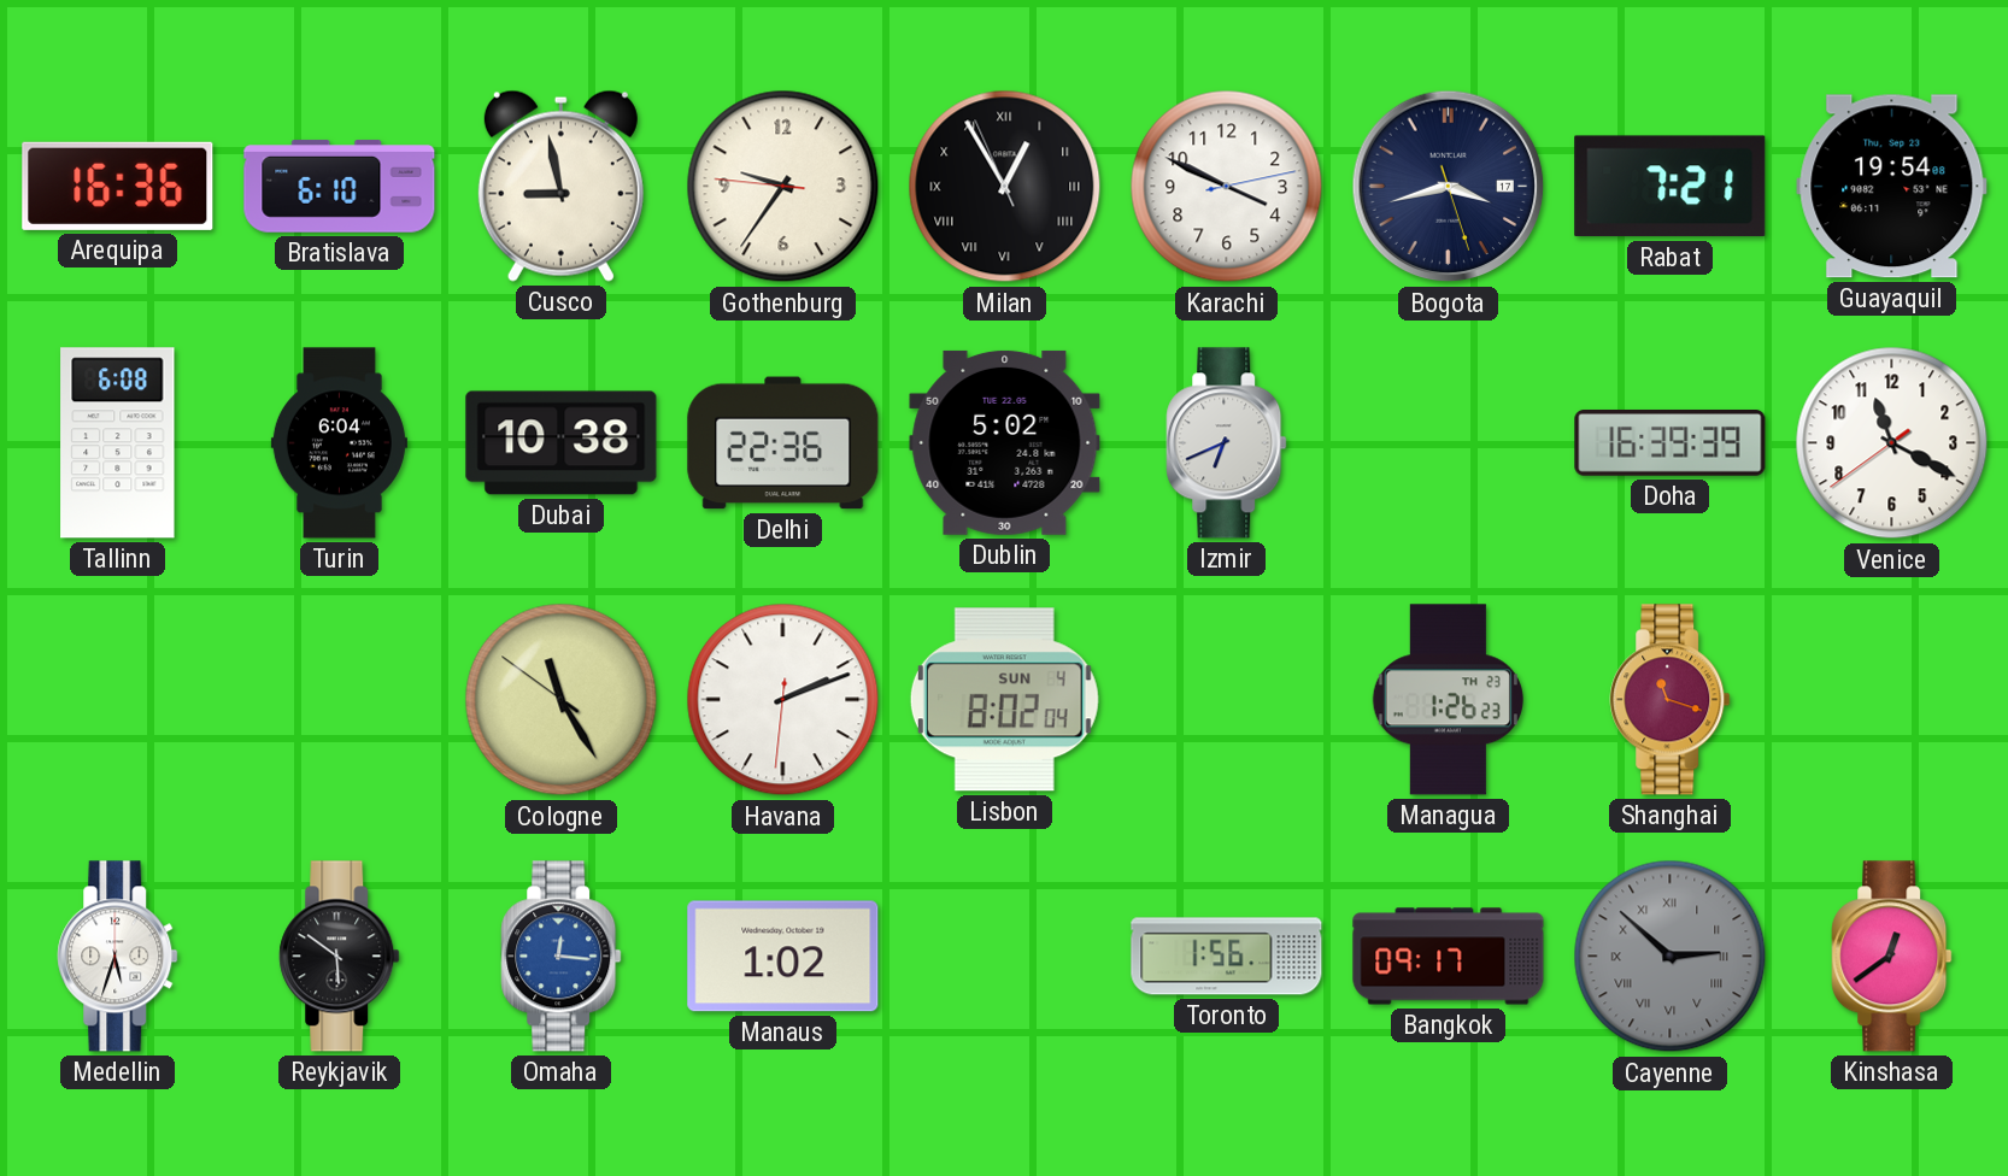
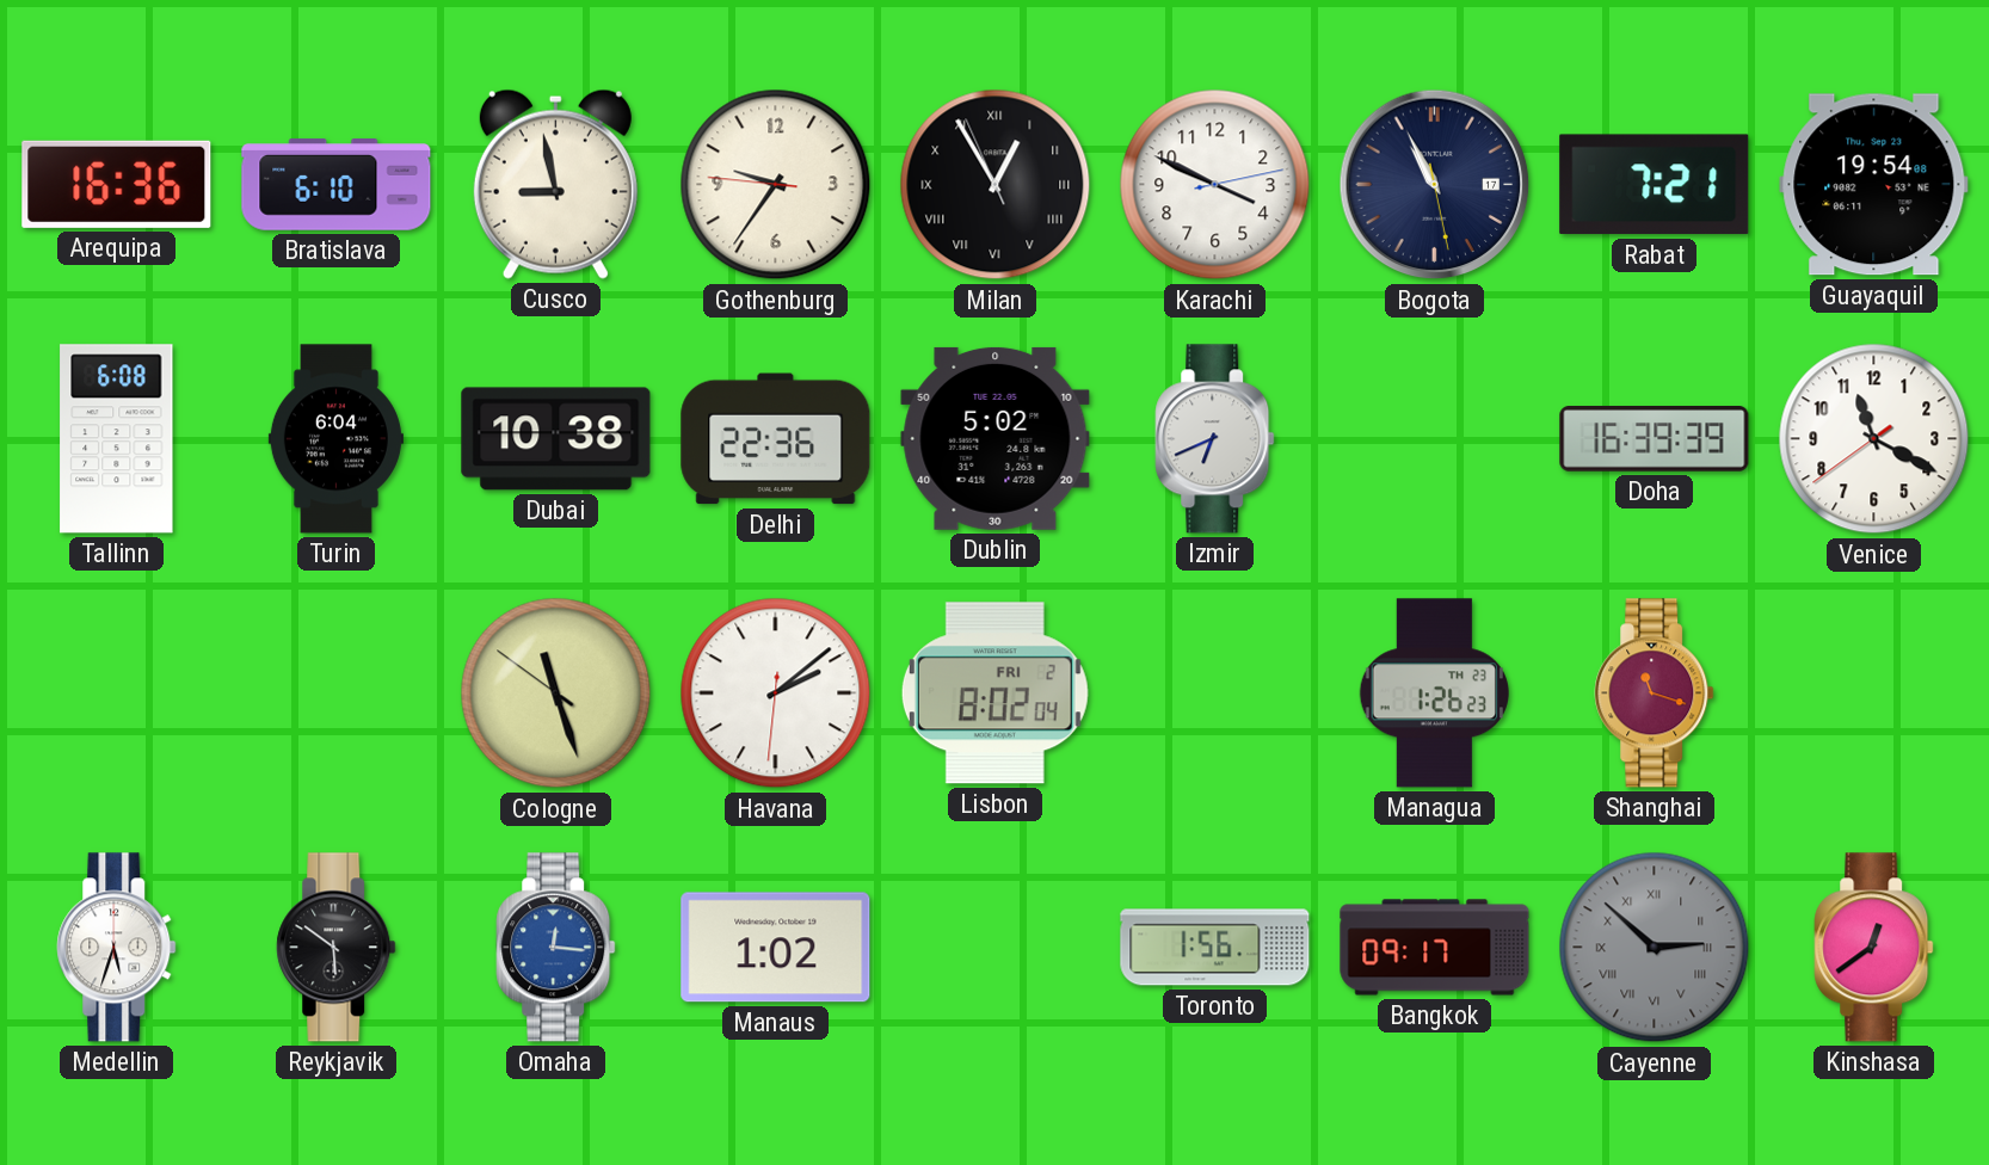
Bogota: 3:42 -> 10:55 (1435, 185)
Cologne: 11:24 -> 11:26 (556, 694)
Havana: 2:11 -> 2:08 (776, 694)
Lisbon date: SUN 4 -> FRI 2 (995, 694)
